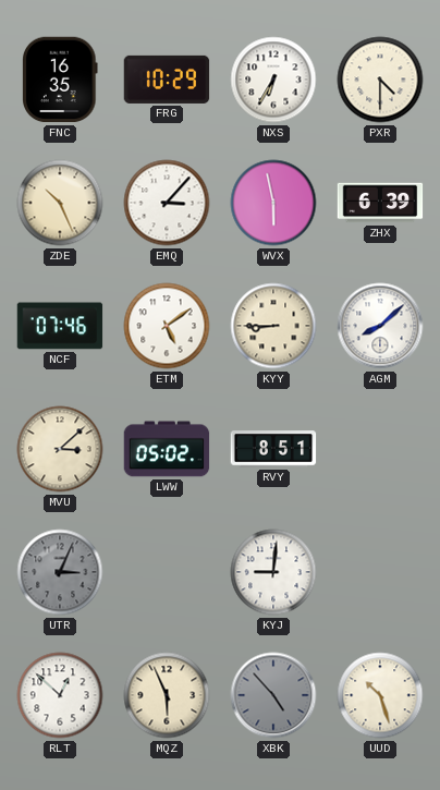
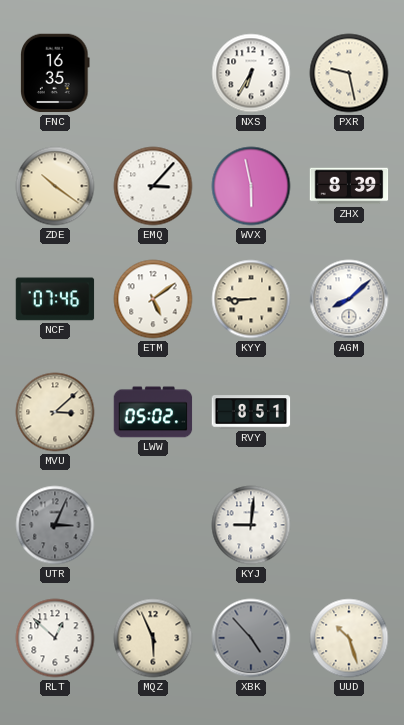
FRG: 10:29 -> none (167, 80)
PXR: 4:30 -> 9:28 (349, 73)
ZDE: 10:26 -> 10:21 (55, 186)
ZHX: 6:39 -> 8:39 (349, 186)
